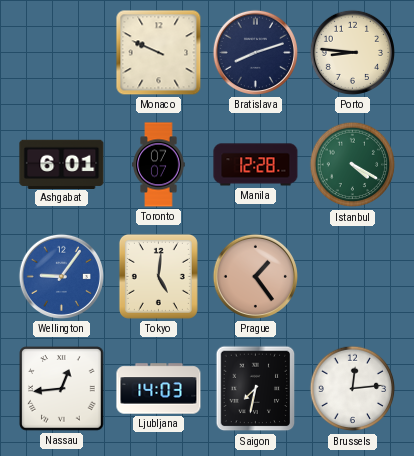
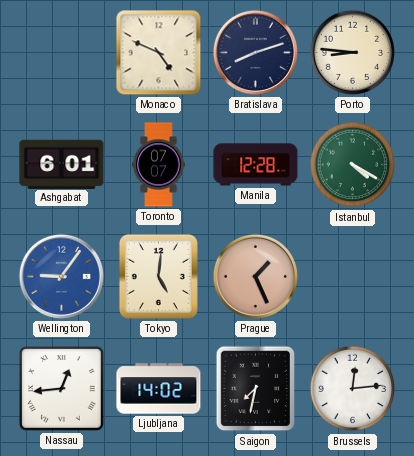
Monaco: 9:49 -> 4:49 (159, 53)
Prague: 1:24 -> 1:26 (255, 276)
Ljubljana: 14:03 -> 14:02 (159, 389)
